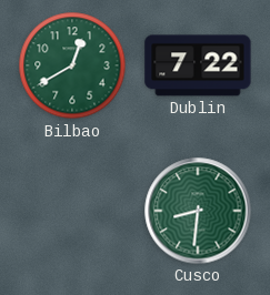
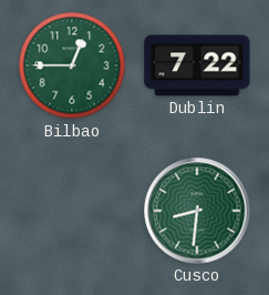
Bilbao: 12:40 -> 12:45 (72, 65)
